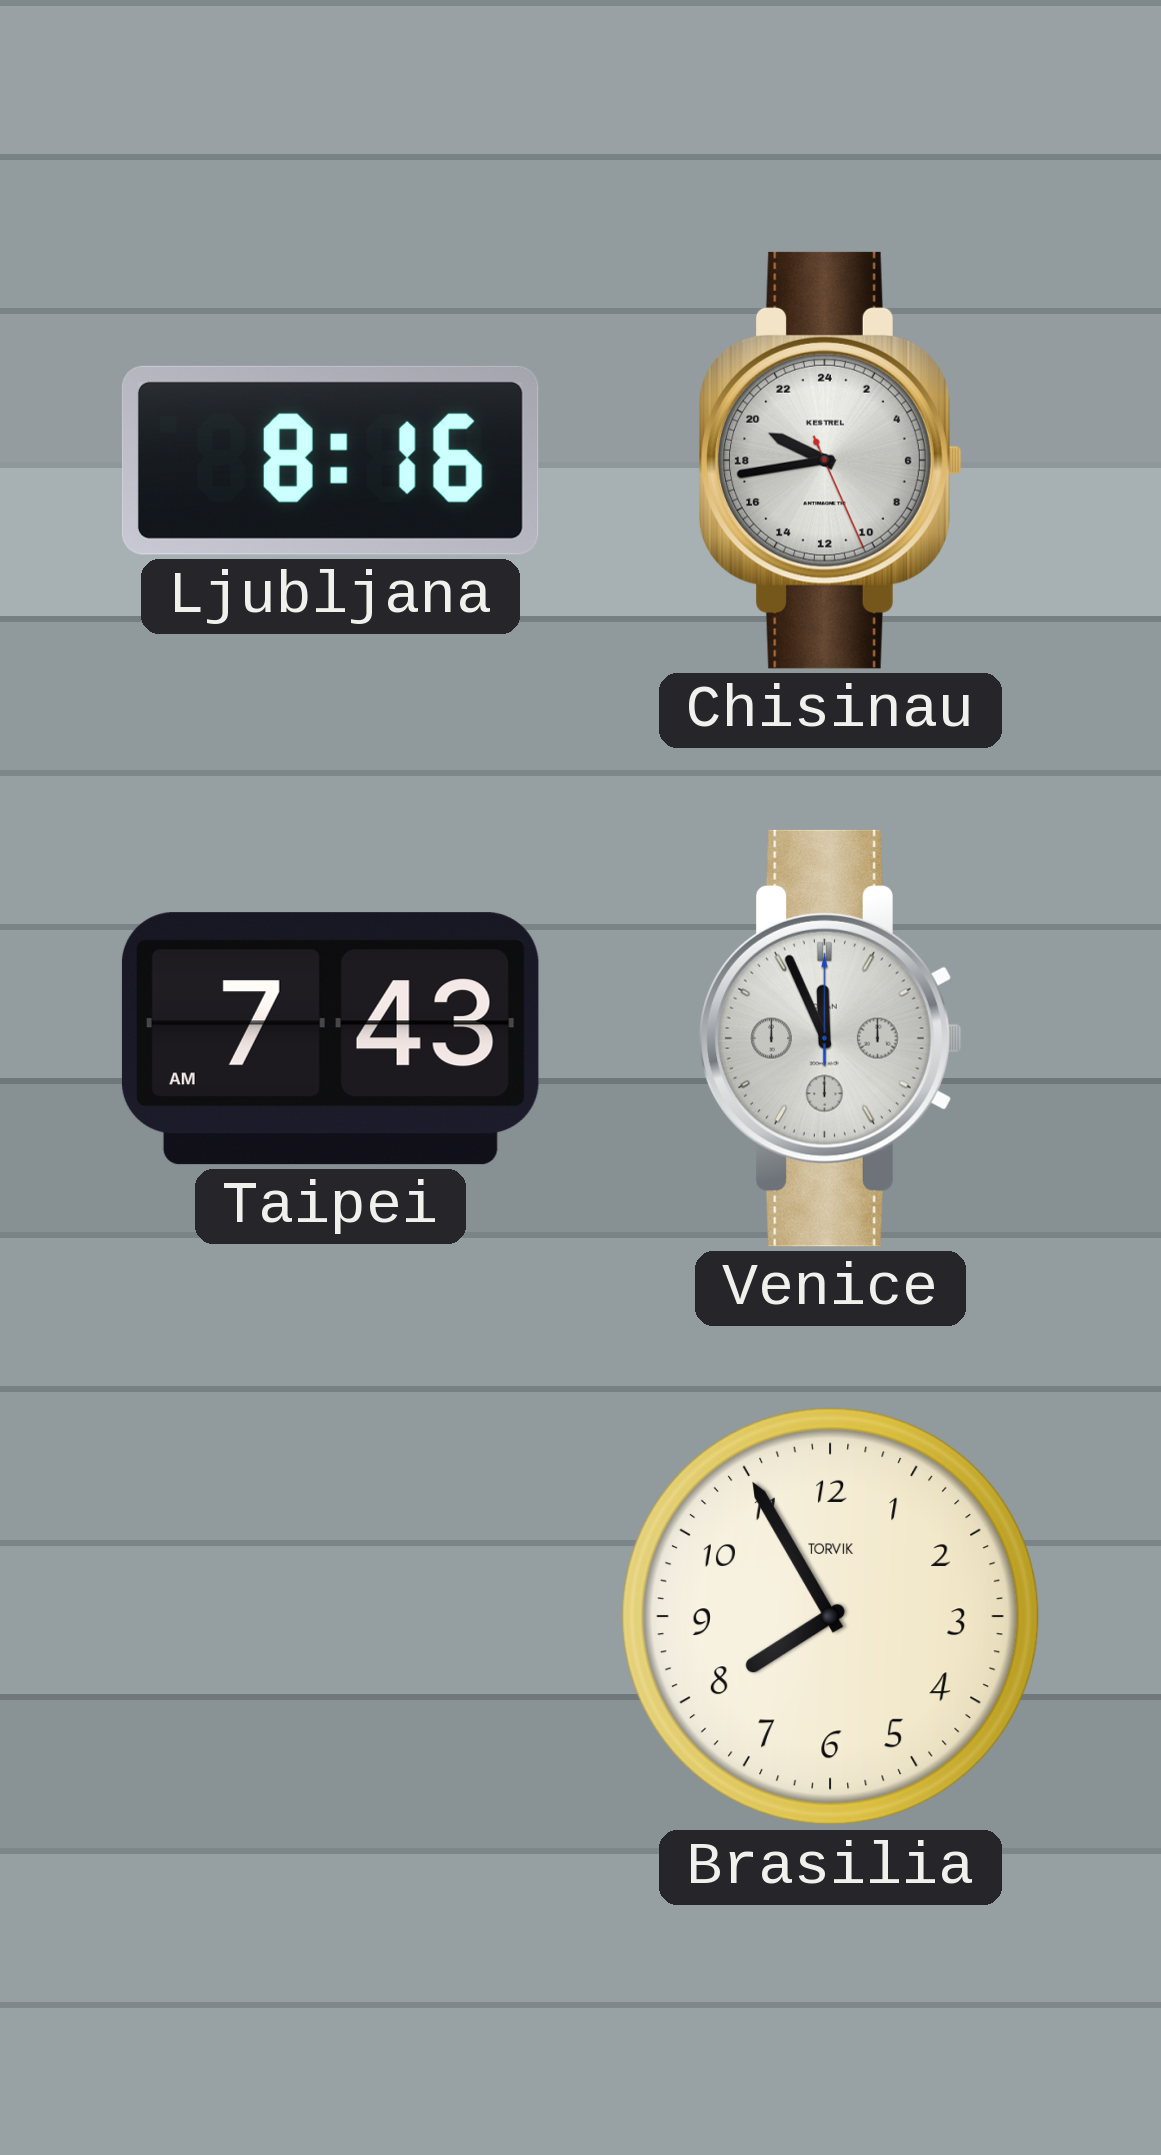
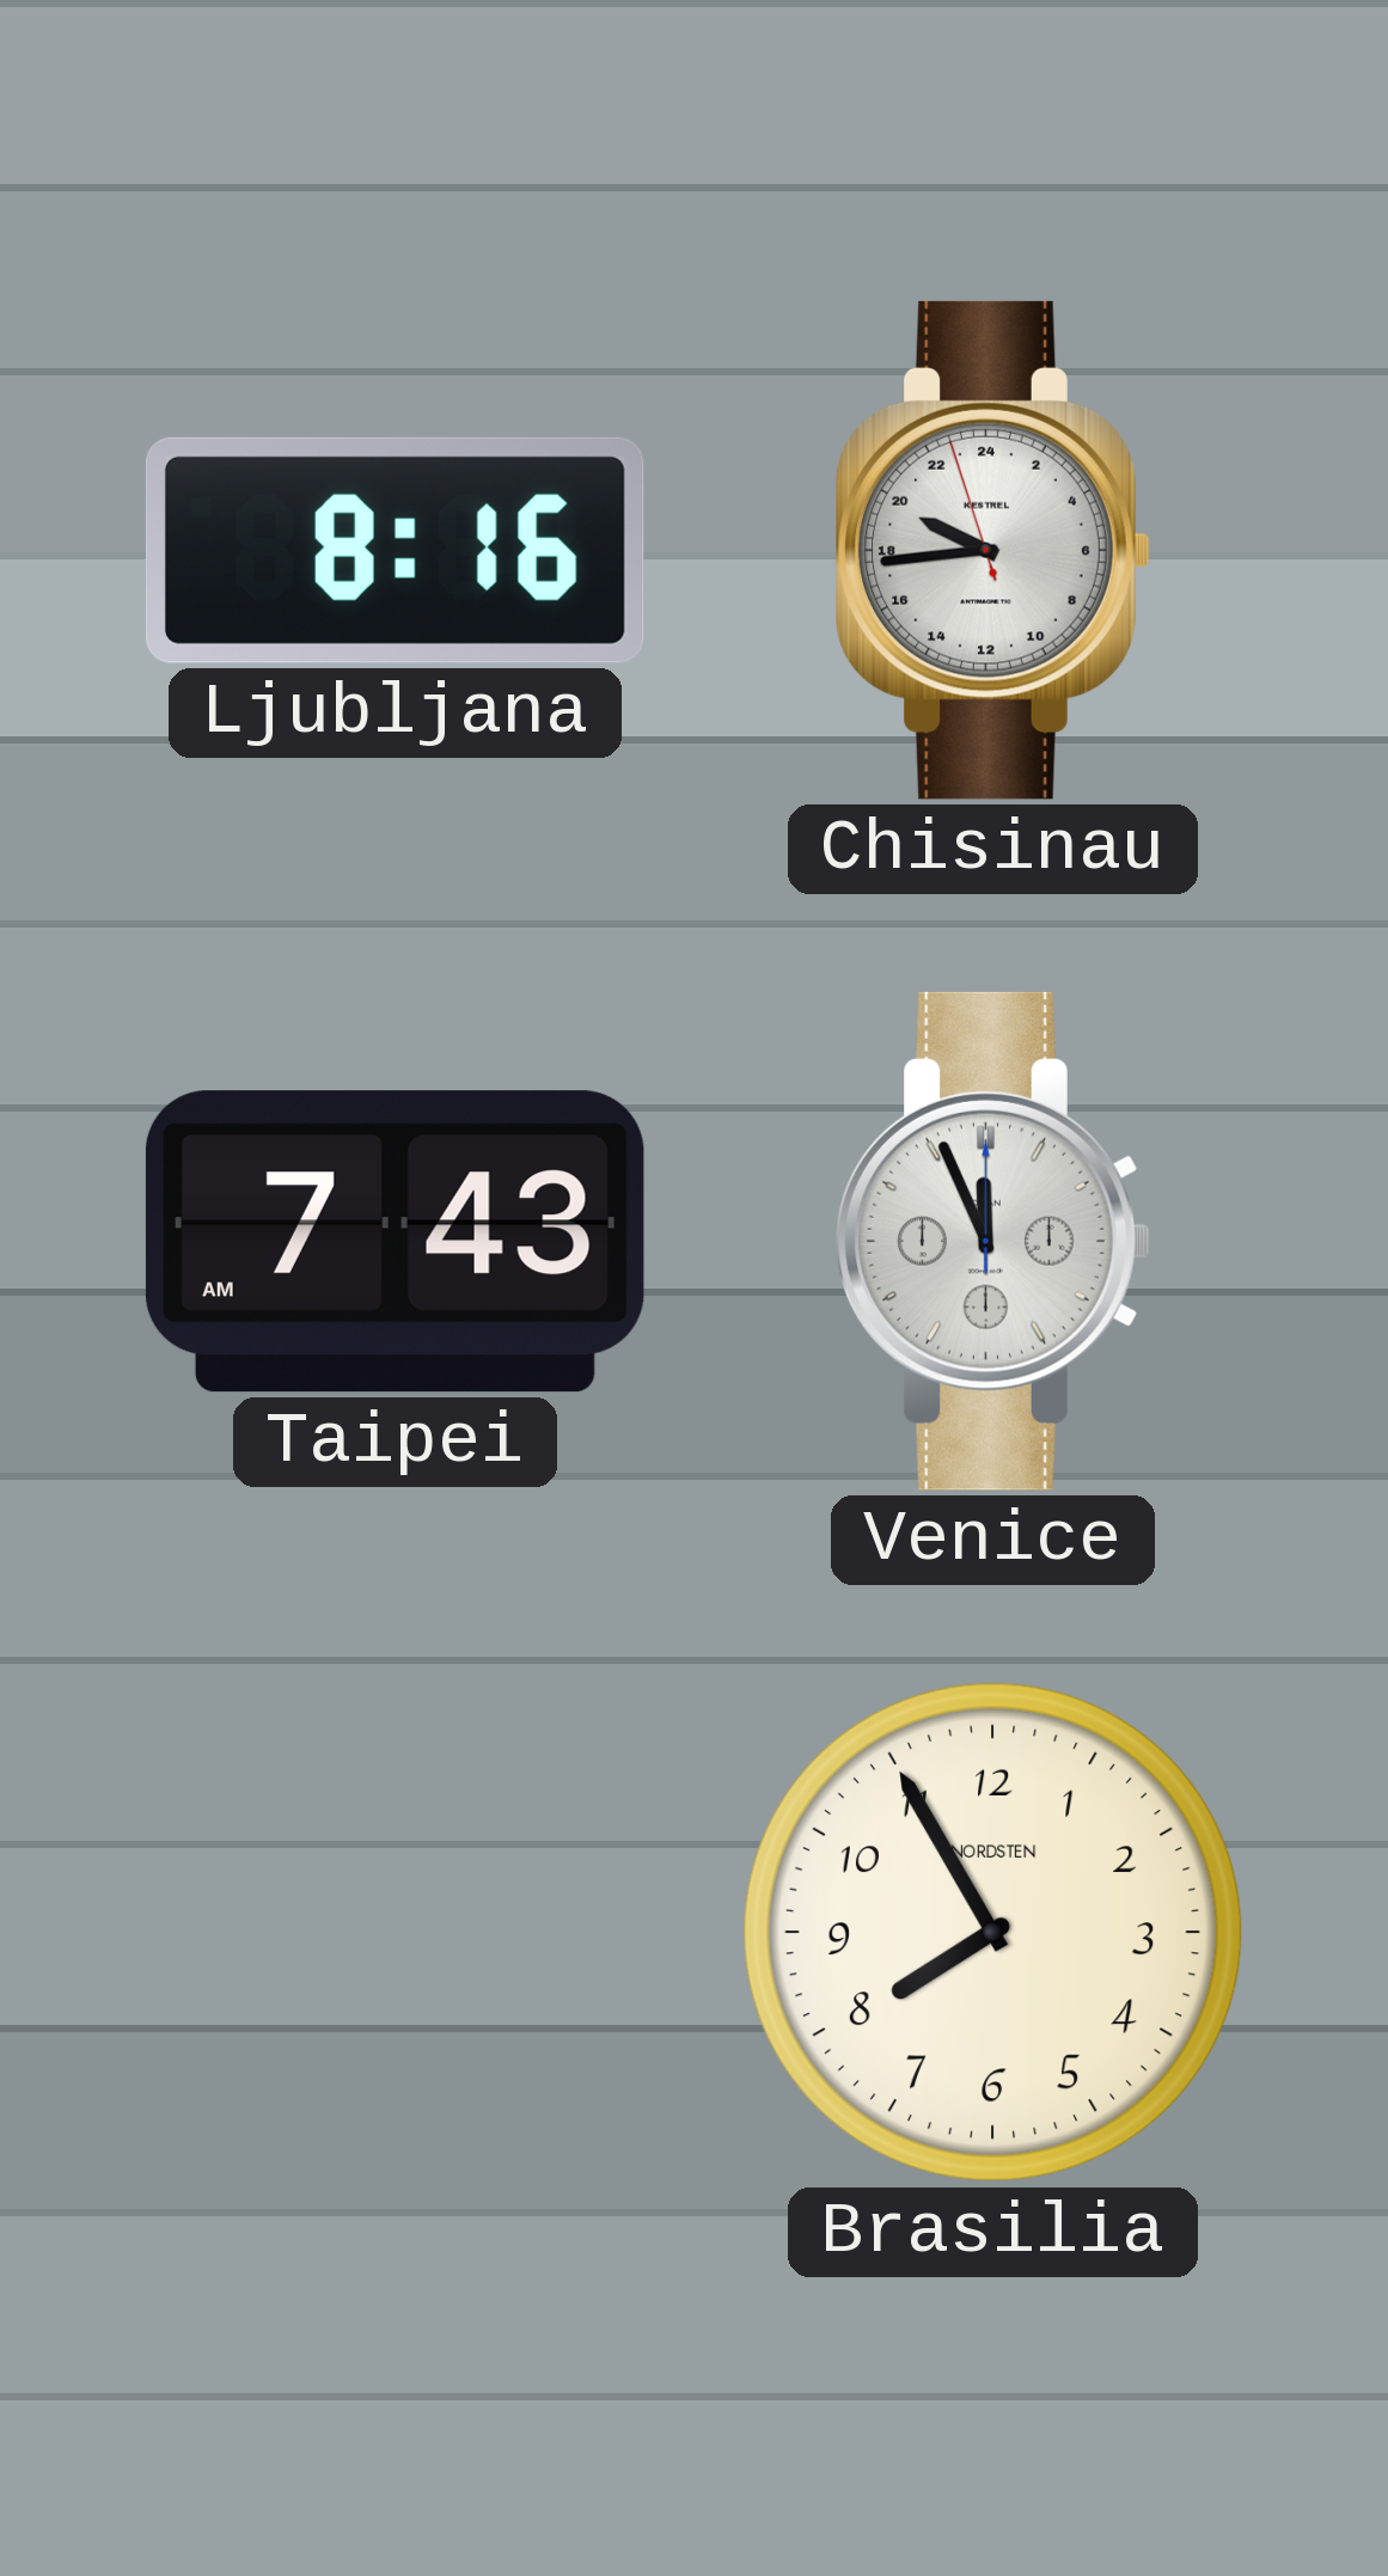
Chisinau: 19:43:26 -> 19:43:57 (993, 550)
Brasilia brand: TORVIK -> NORDSTEN (992, 1932)
